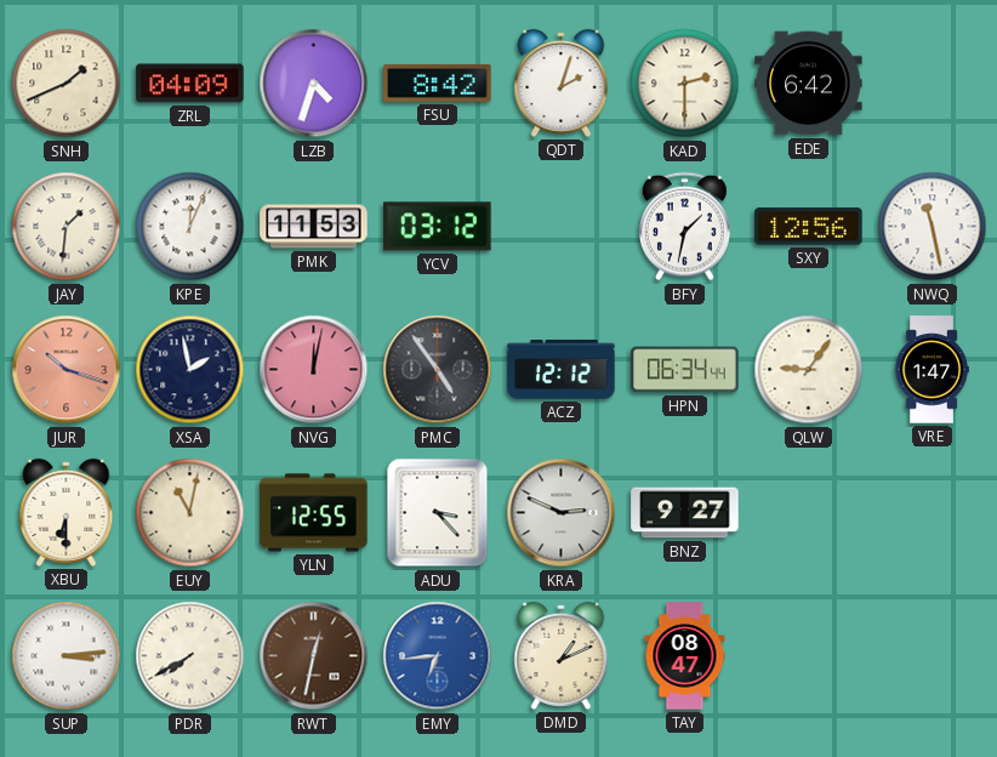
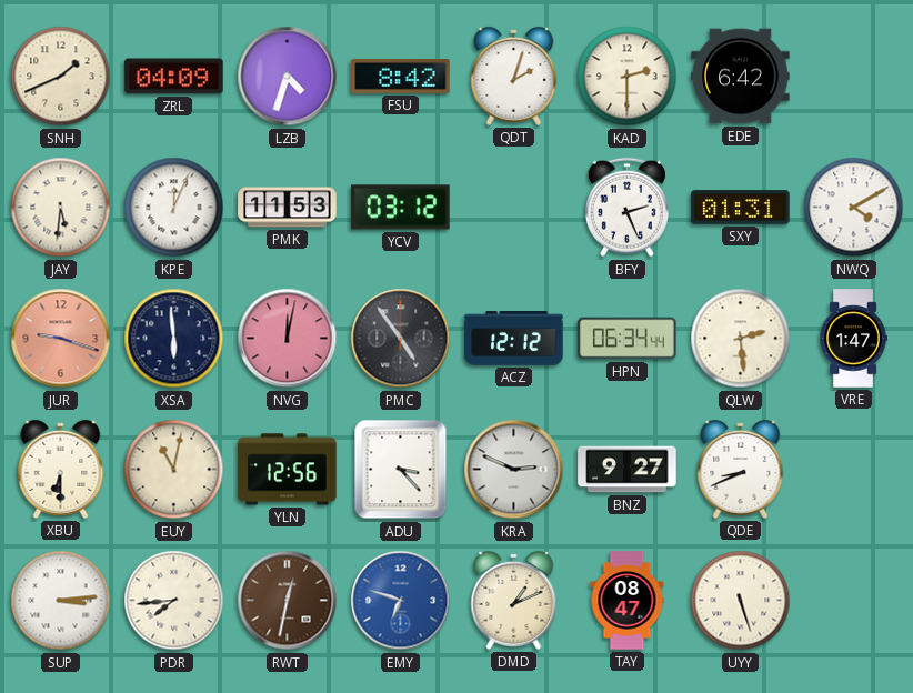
JAY: 1:31 -> 5:31 (61, 208)
BFY: 1:32 -> 2:26 (626, 208)
SXY: 12:56 -> 01:31 (741, 208)
NWQ: 11:28 -> 4:10 (854, 208)
JUR: 10:18 -> 9:18 (61, 339)
XSA: 1:58 -> 5:59 (174, 339)
QLW: 9:06 -> 2:29 (741, 339)
YLN: 12:55 -> 12:56 (288, 470)
QDE: none -> 8:41 (741, 469)
PDR: 7:40 -> 7:44 (174, 601)
EMY: 6:44 -> 6:48 (401, 601)
UYY: none -> 5:27 (741, 601)
